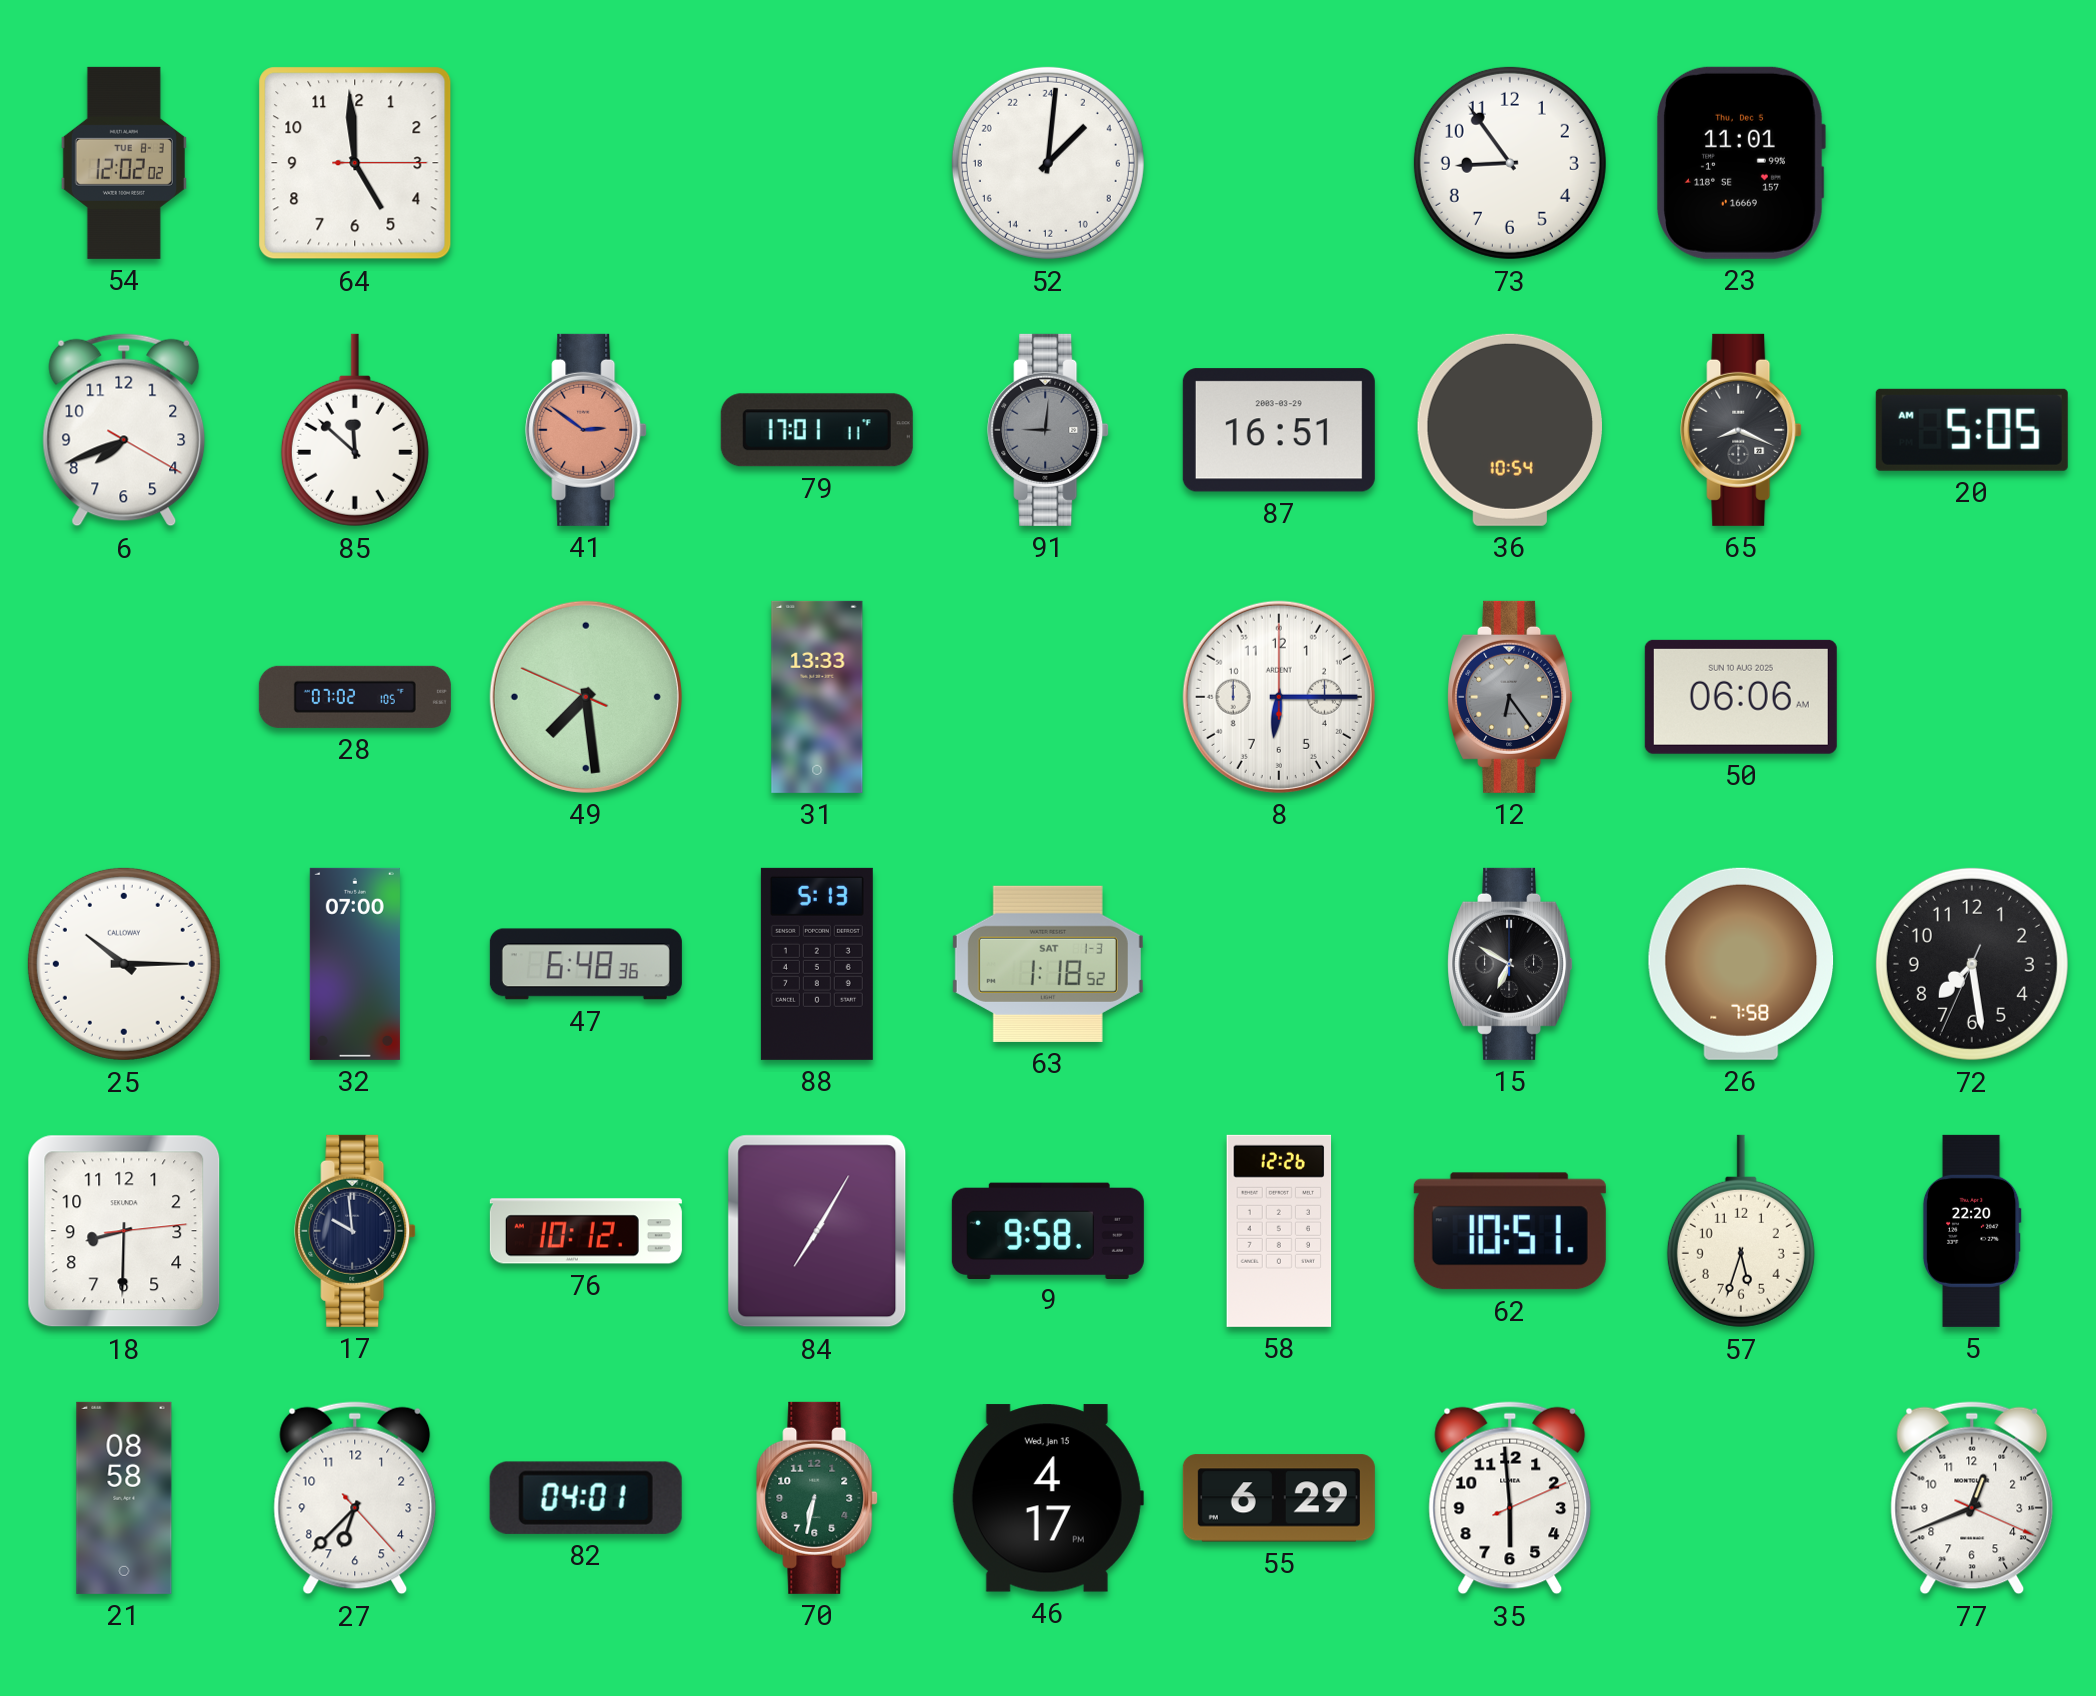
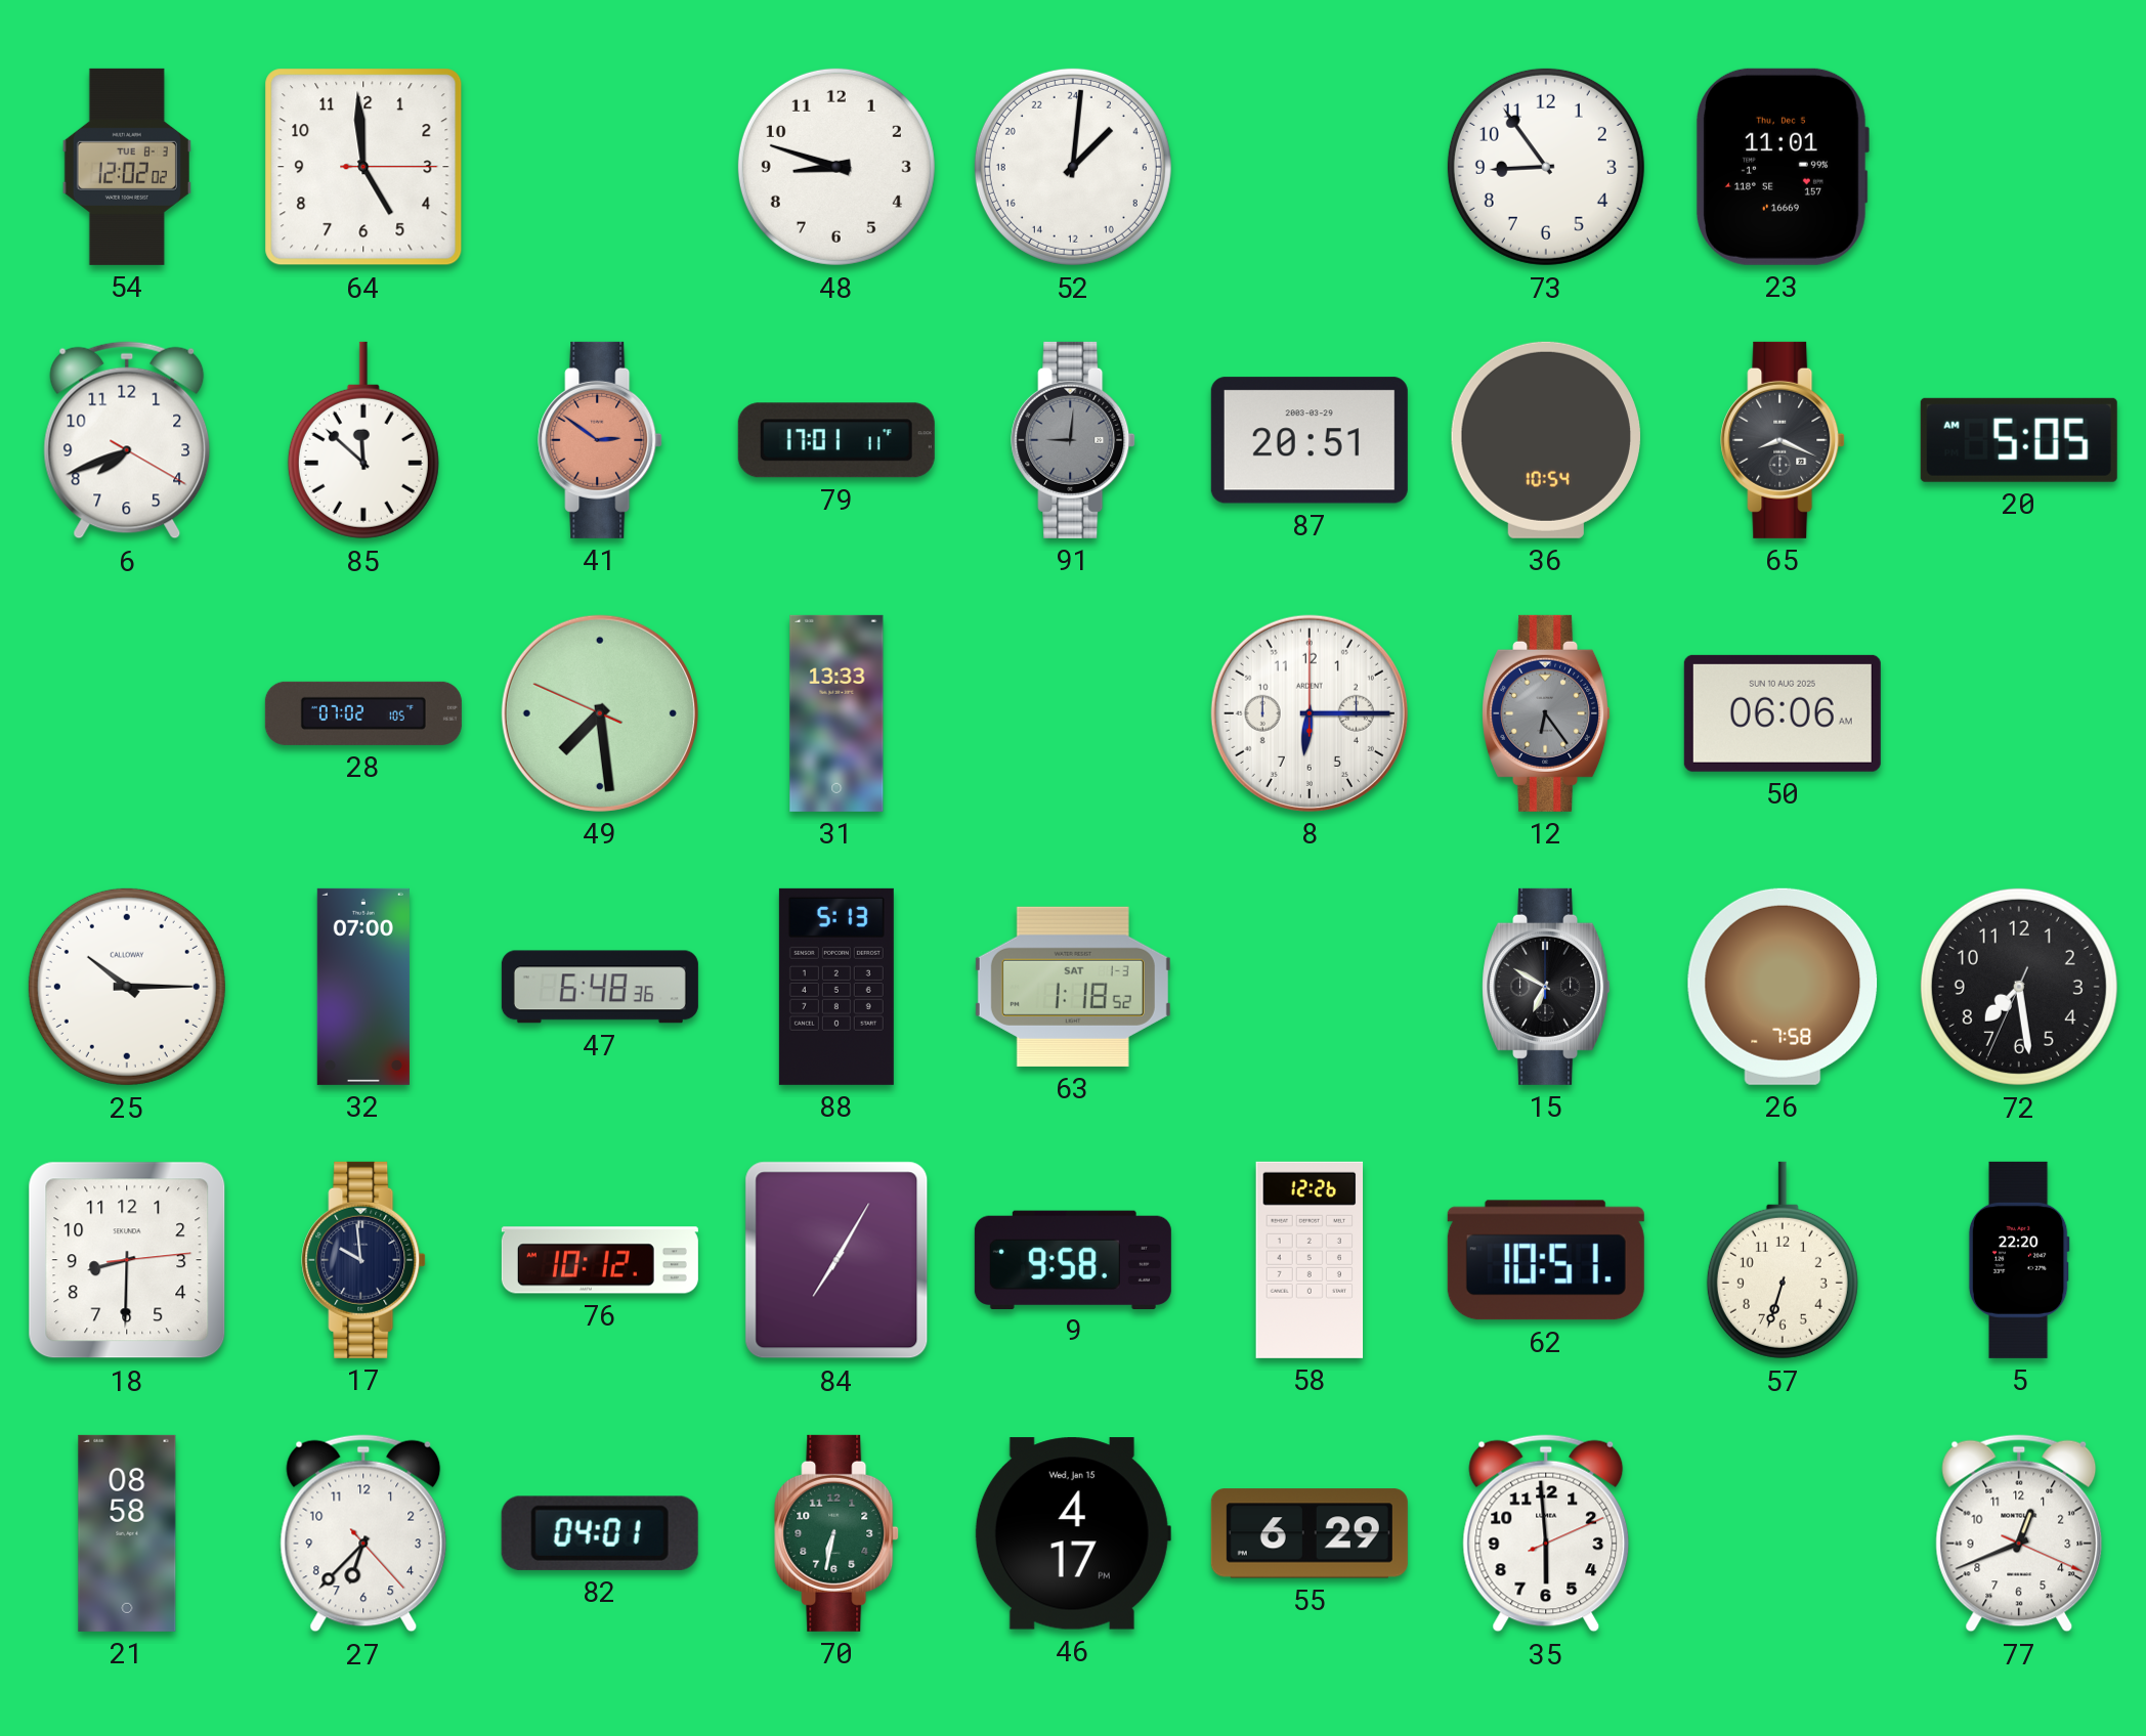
48: none -> 8:48 (836, 167)
87: 16:51 -> 20:51 (1310, 440)
57: 5:33 -> 6:33 (1783, 1260)
